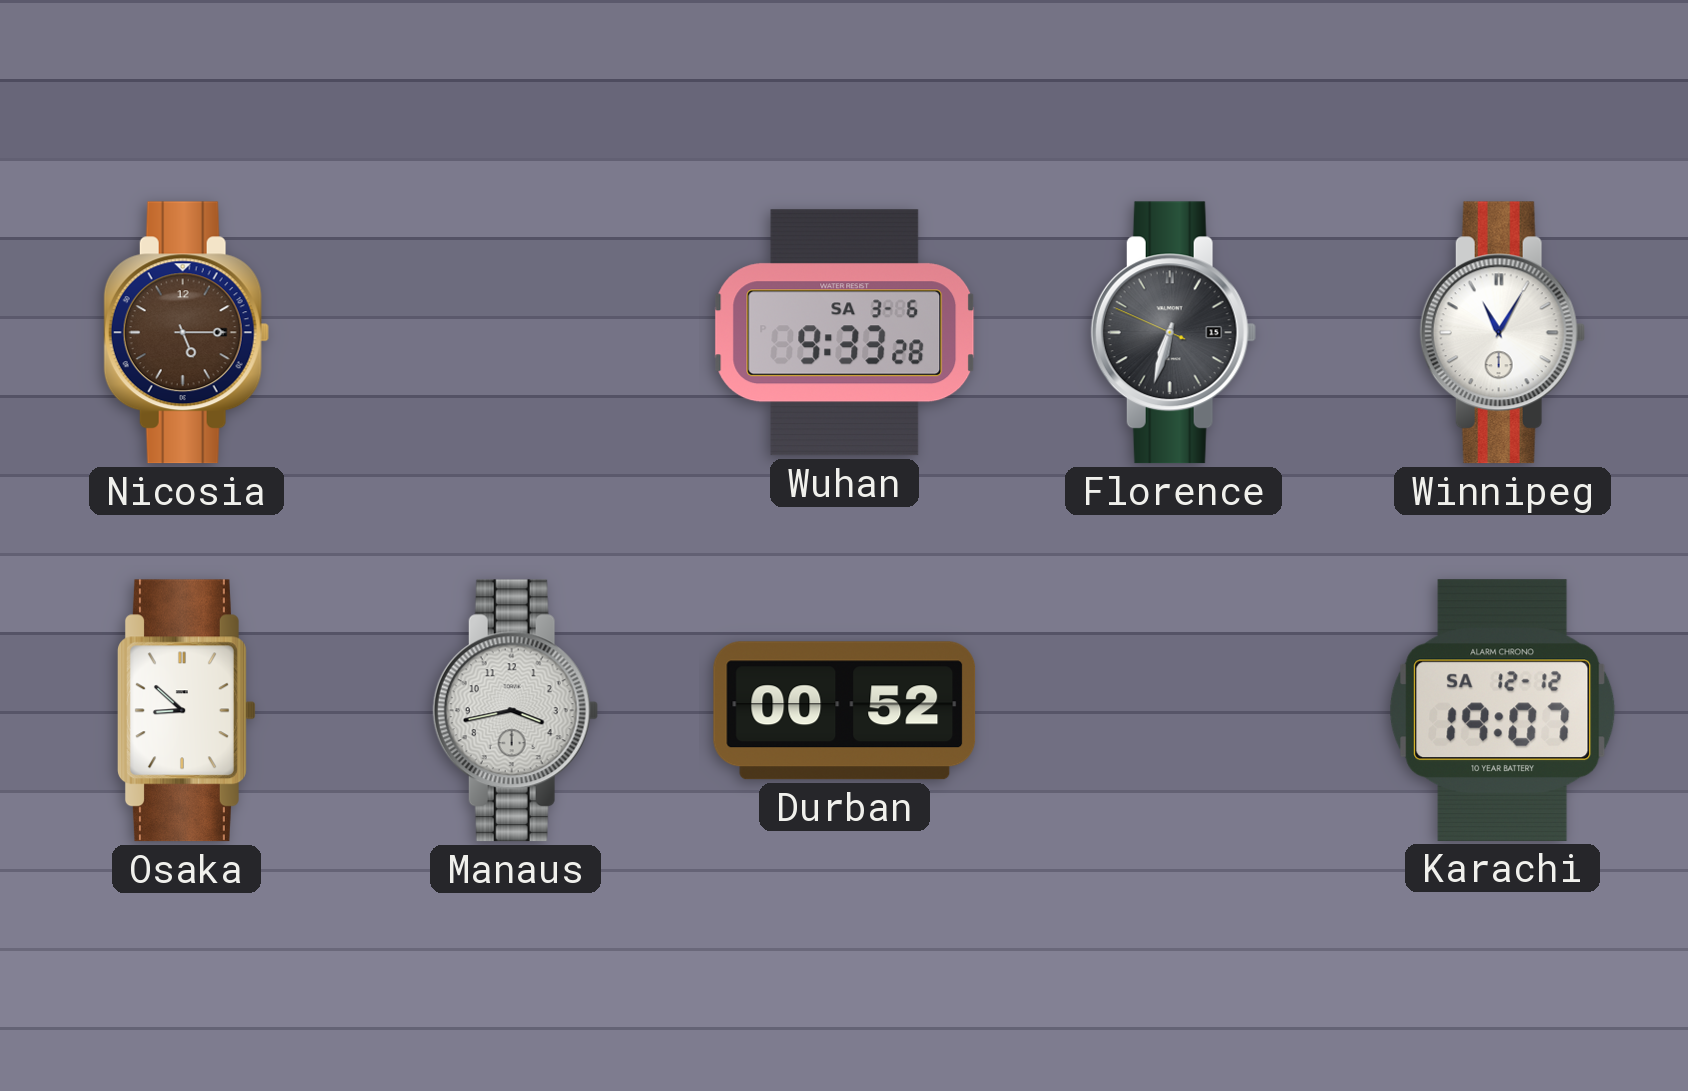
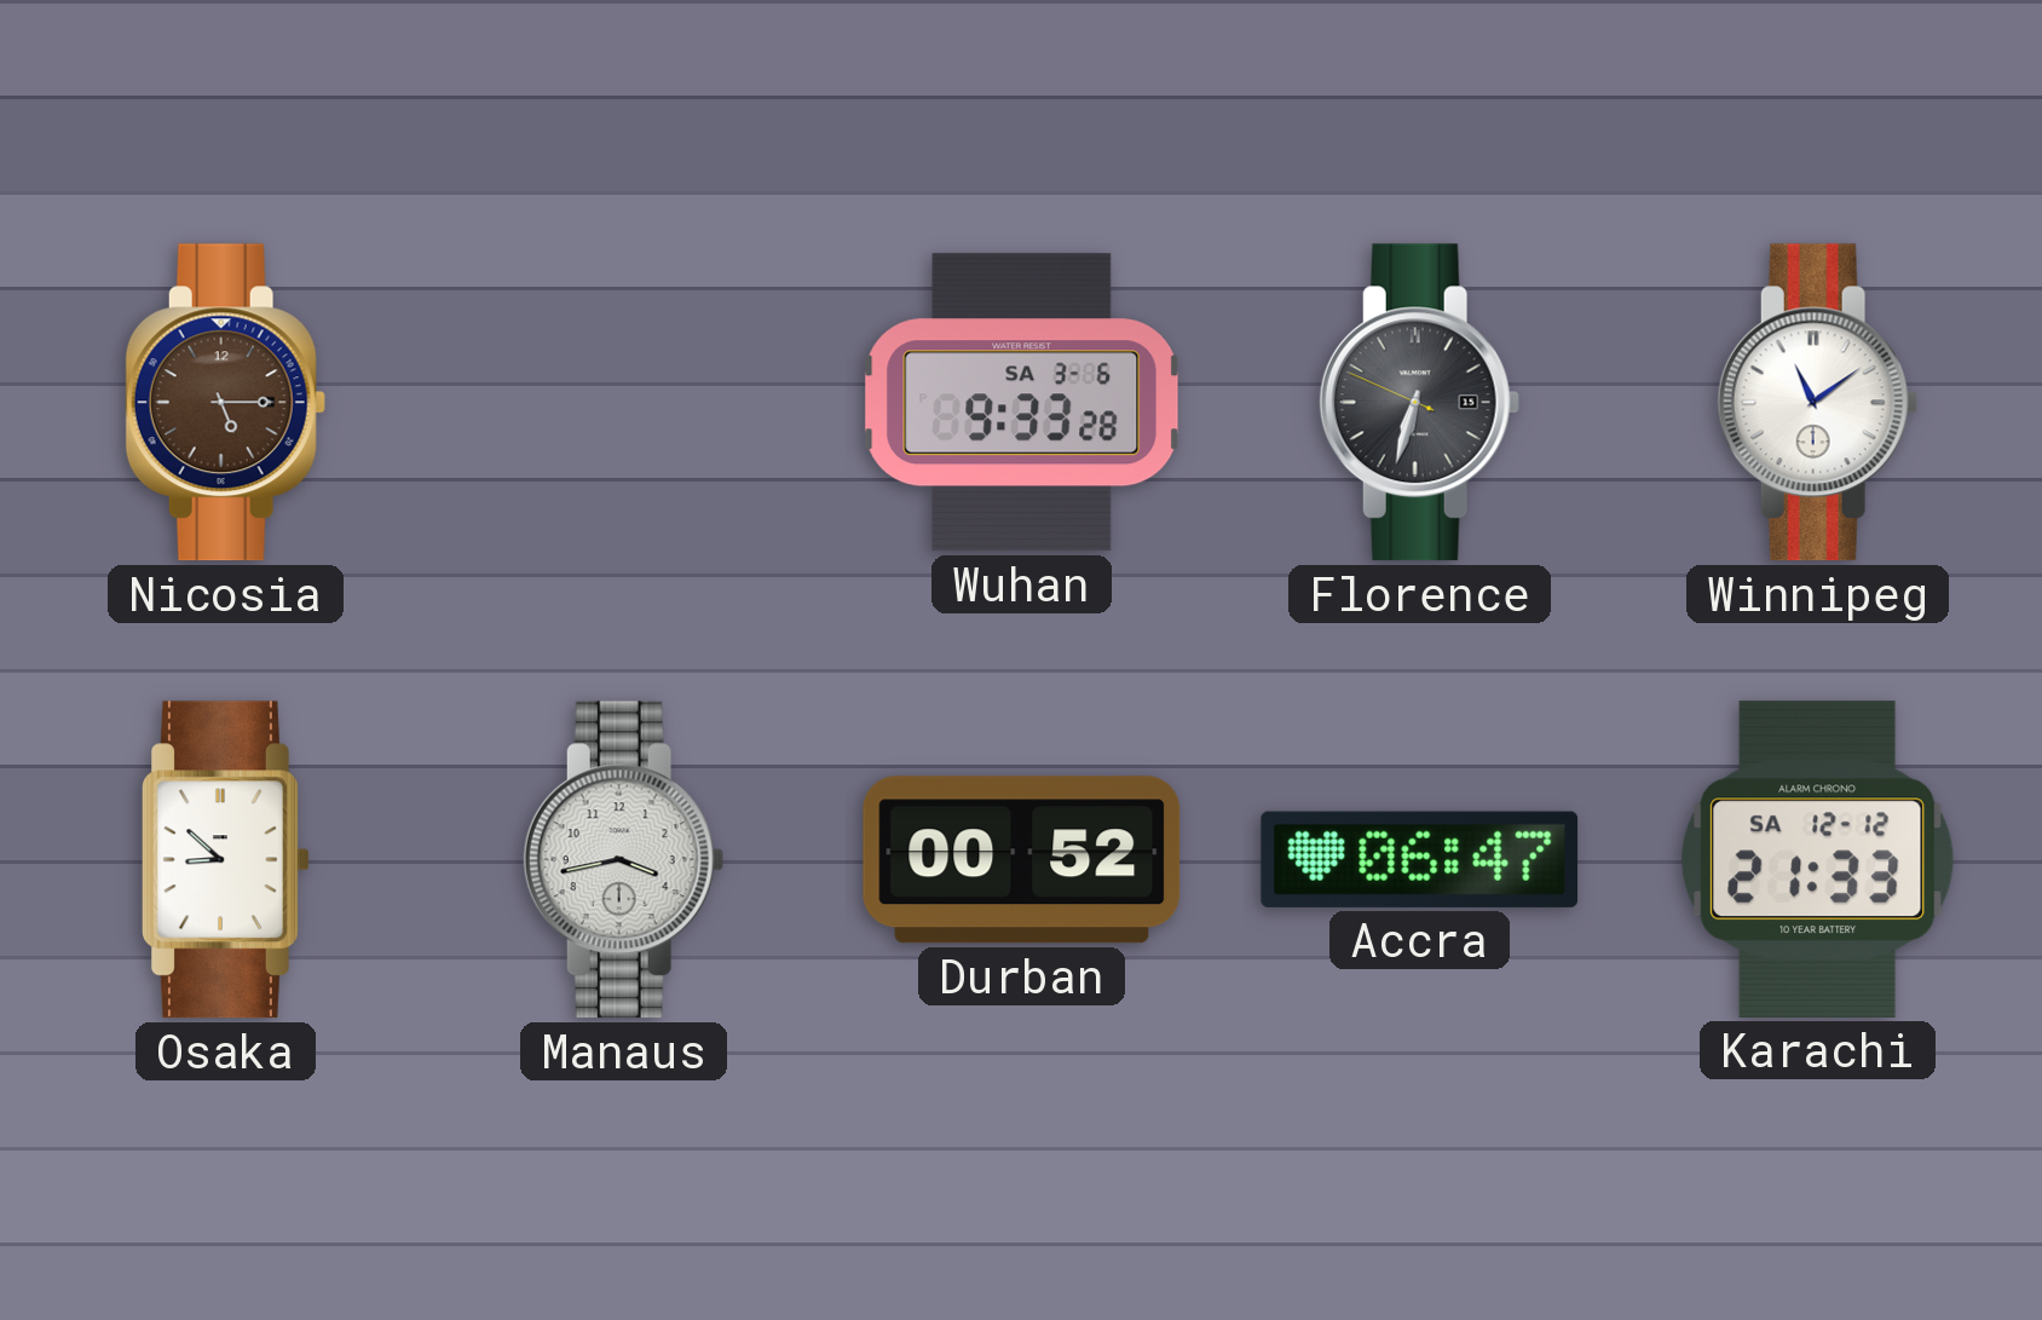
Winnipeg: 11:05 -> 11:09 (1817, 403)
Accra: none -> 06:47 (1420, 859)
Karachi: 19:07 -> 21:33 (1818, 859)
